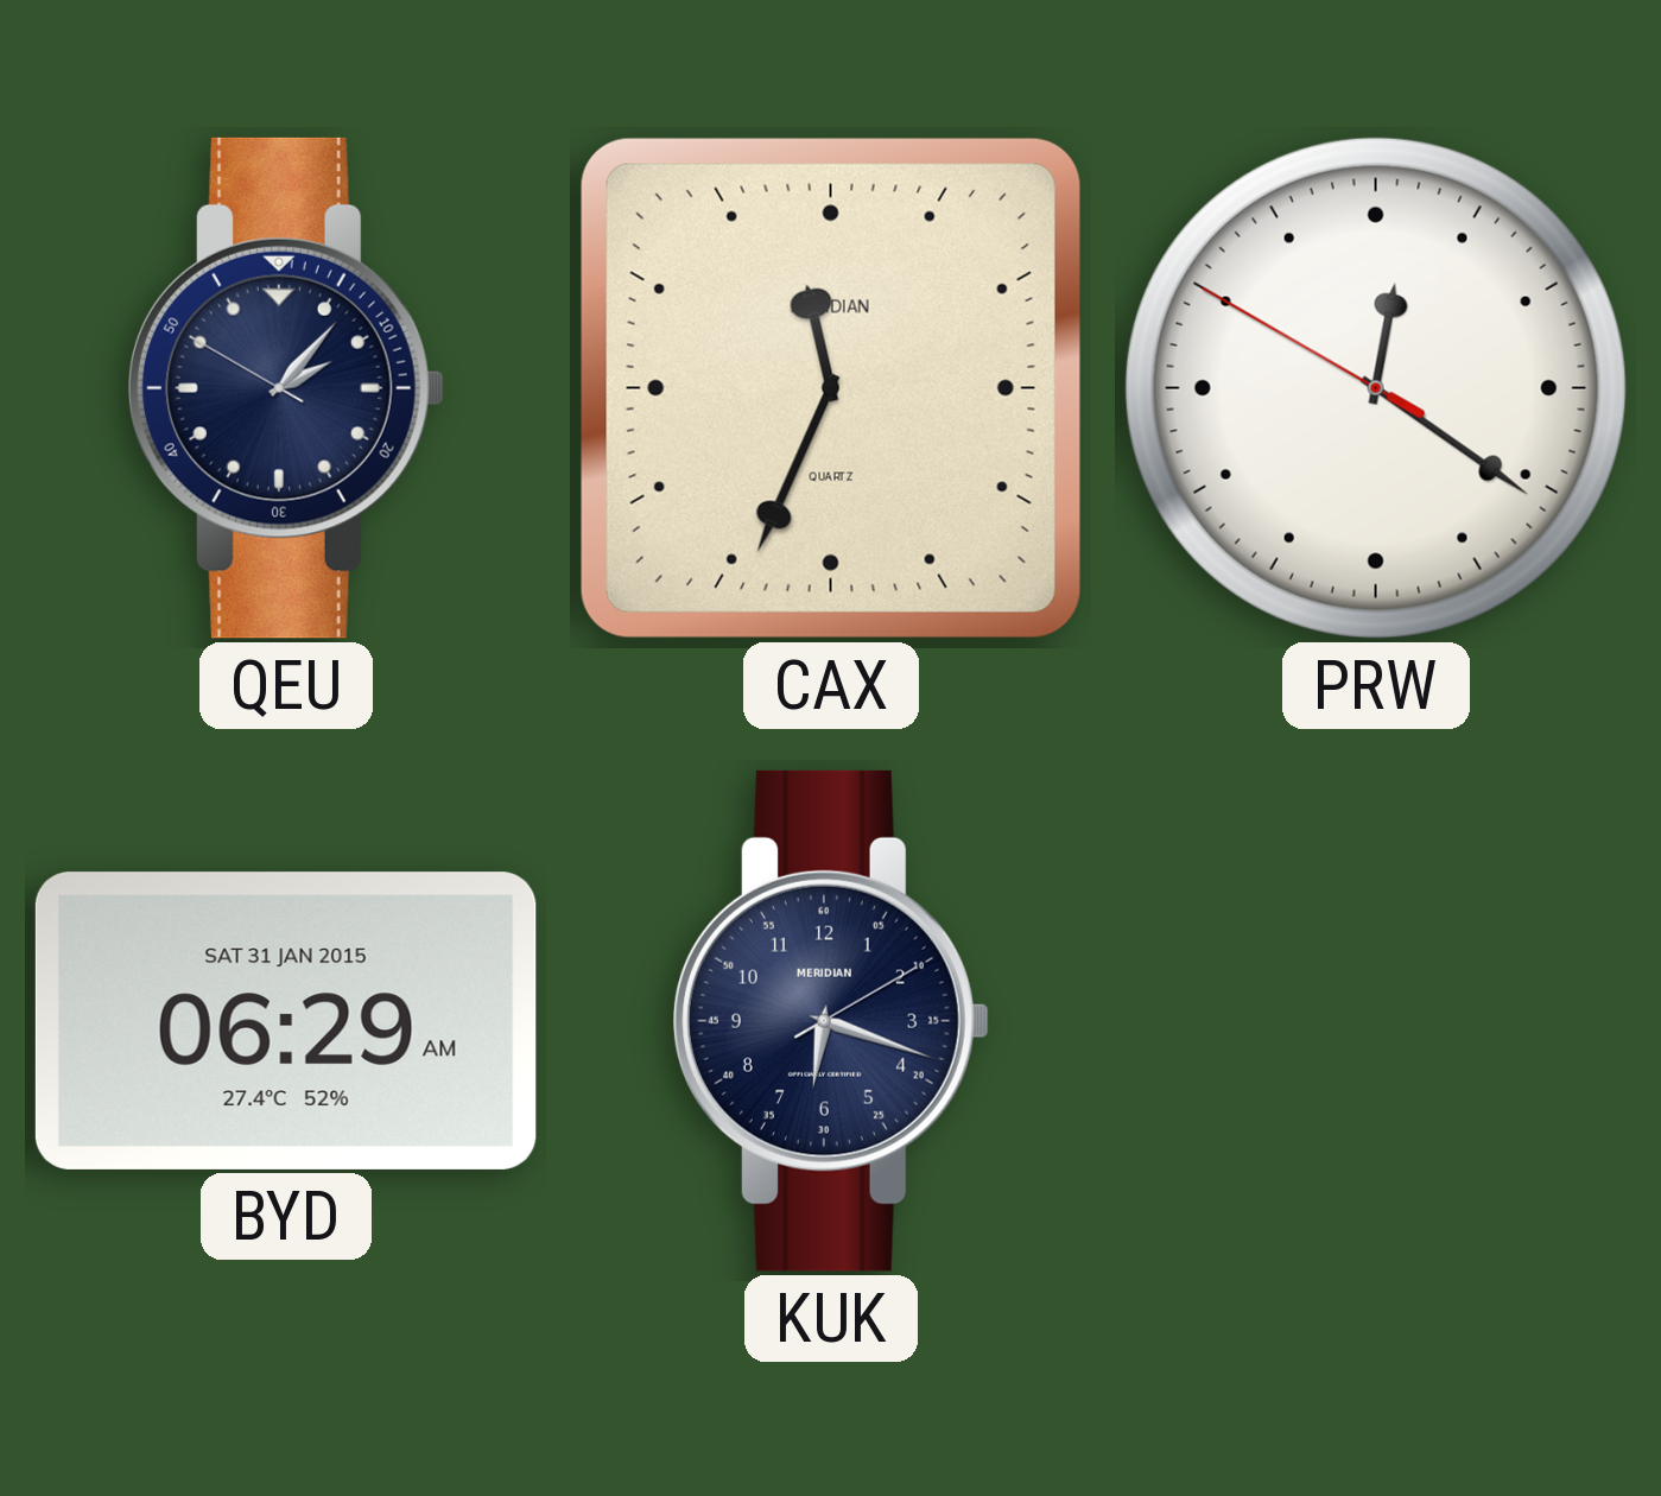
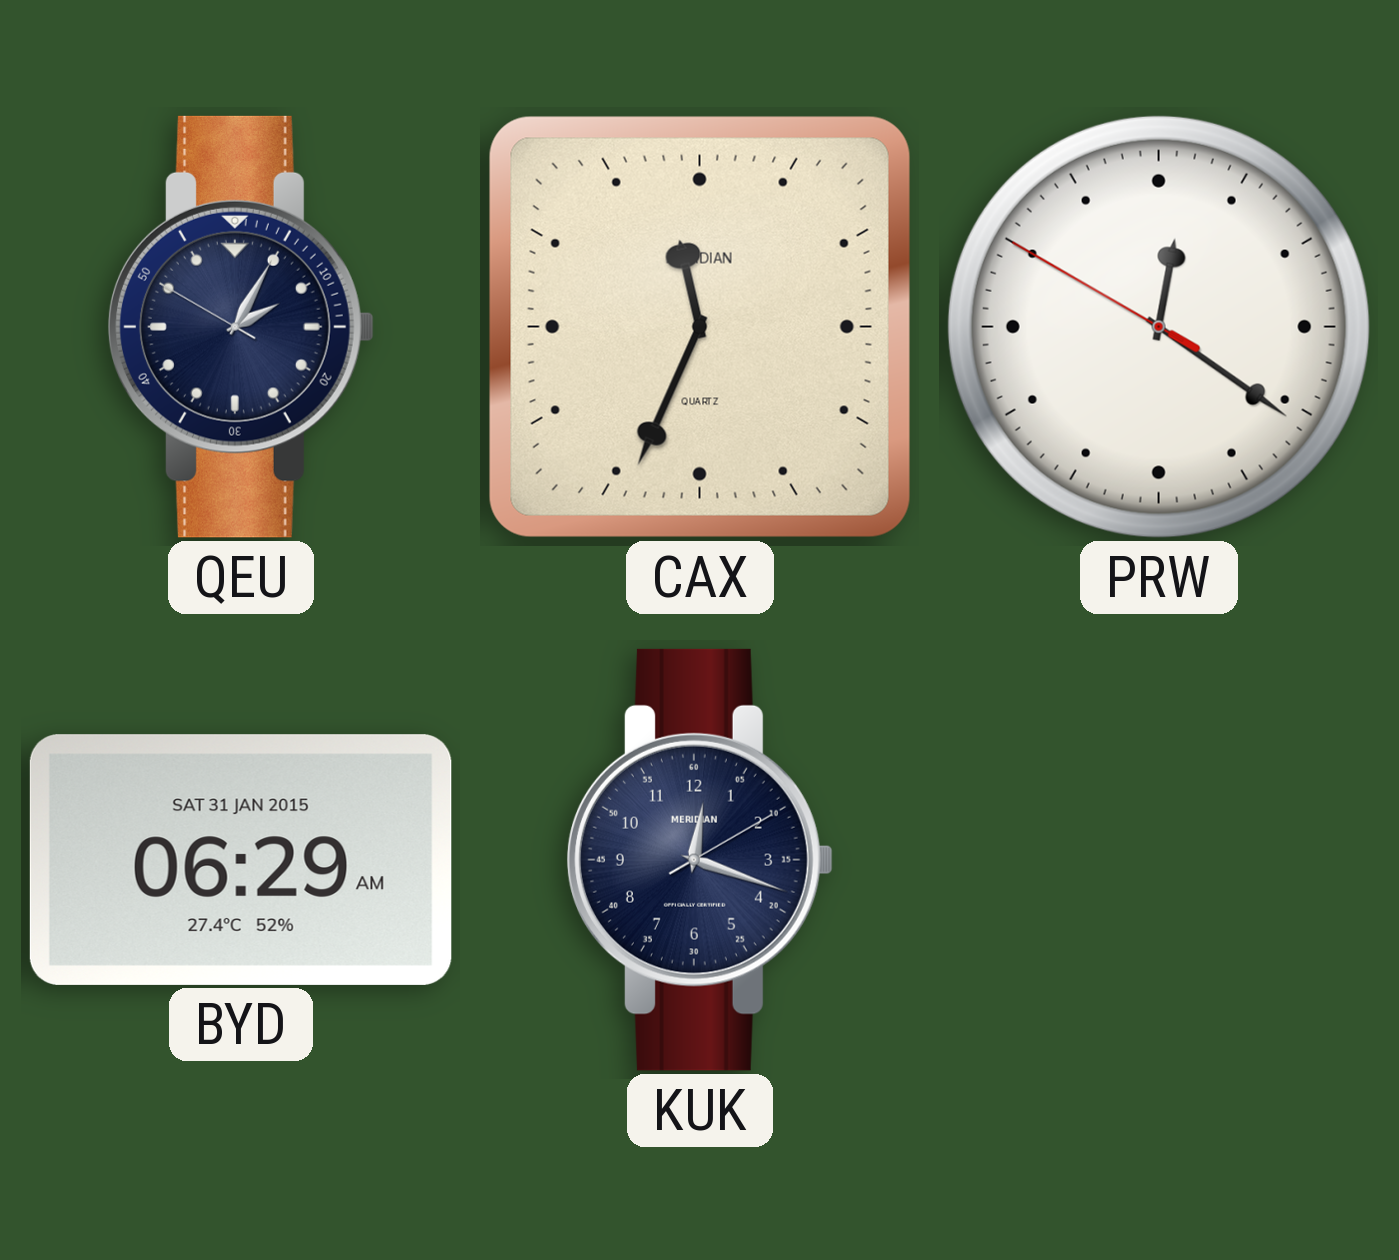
QEU: 2:06 -> 2:04 (241, 327)
KUK: 6:18 -> 12:18 (700, 860)
